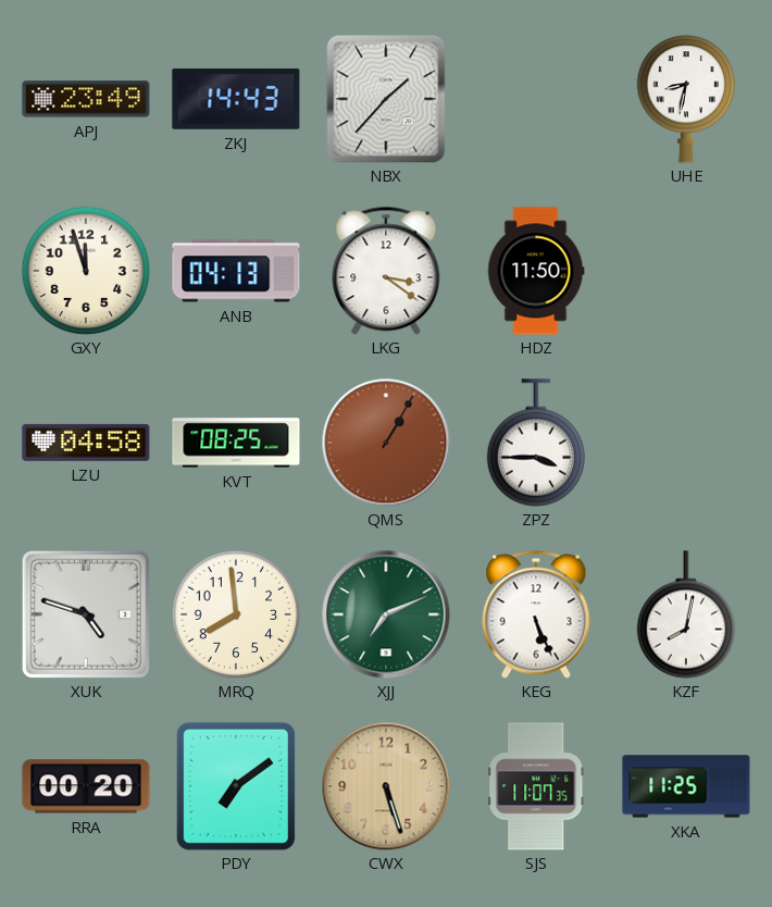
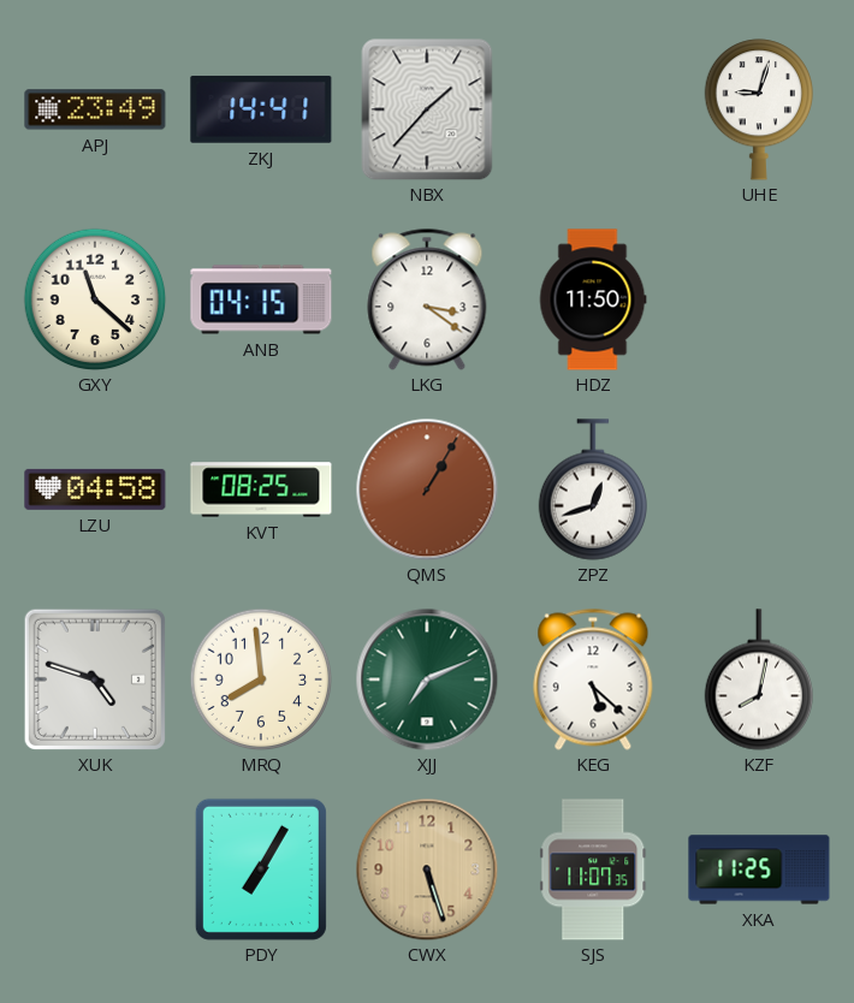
ZKJ: 14:43 -> 14:41 (261, 109)
UHE: 8:32 -> 9:03 (758, 109)
GXY: 11:57 -> 11:22 (95, 299)
ANB: 04:13 -> 04:15 (261, 299)
ZPZ: 3:45 -> 12:42 (592, 489)
KEG: 5:26 -> 5:22 (593, 679)
RRA: 00:20 -> none (86, 786)
PDY: 7:09 -> 7:05 (261, 870)
